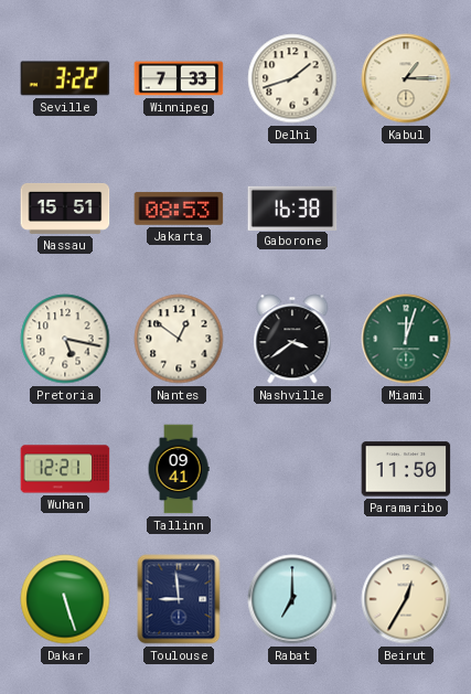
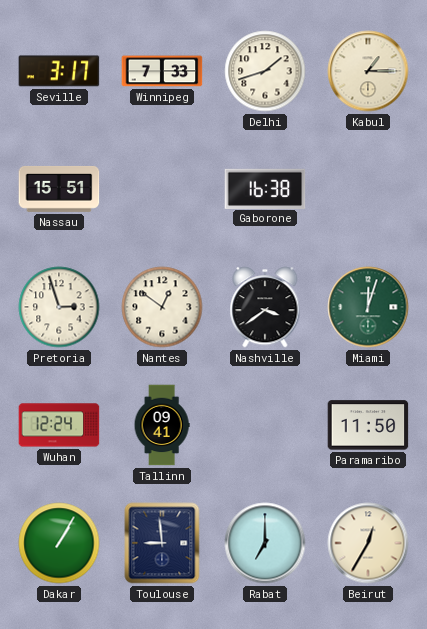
Seville: 3:22 -> 3:17 (59, 71)
Jakarta: 08:53 -> none (179, 209)
Pretoria: 5:17 -> 2:57 (59, 307)
Wuhan: 12:21 -> 12:24 (59, 425)
Dakar: 5:27 -> 1:05 (59, 543)
